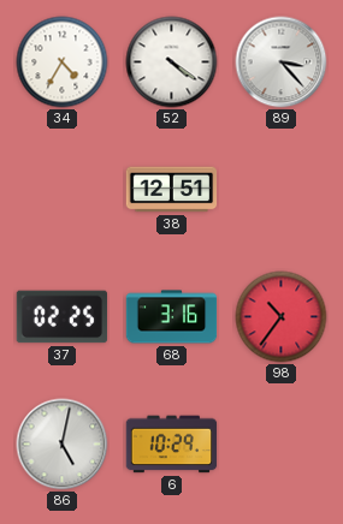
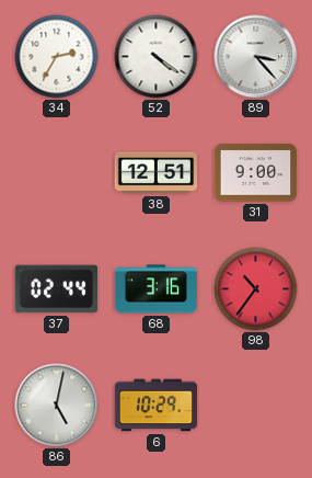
34: 4:35 -> 2:35 (57, 57)
31: none -> 9:00 (256, 173)
37: 02:25 -> 02:44 (57, 289)
